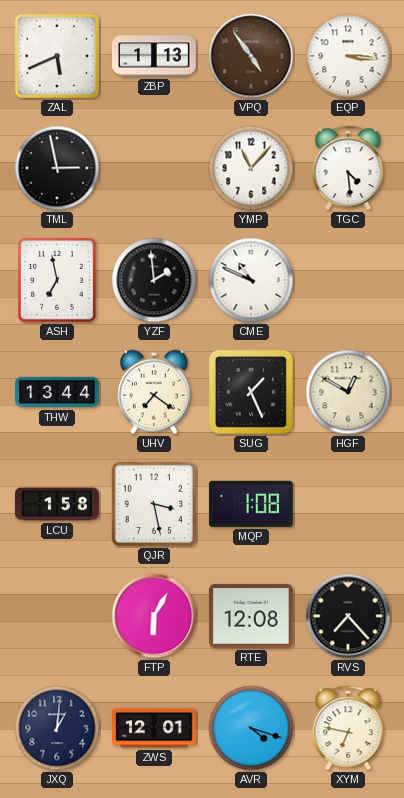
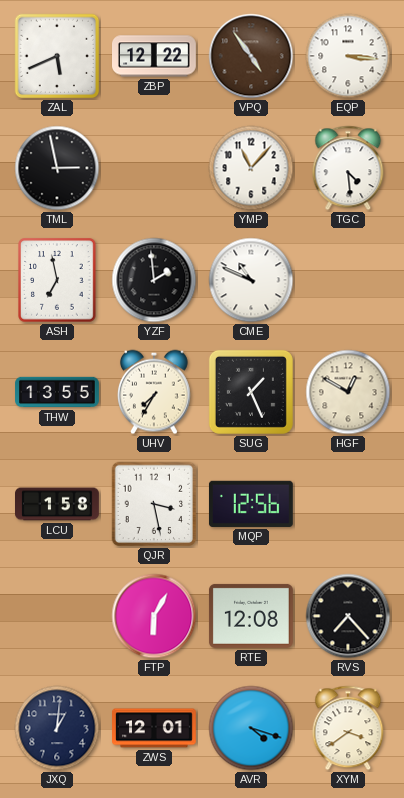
ZBP: 1:13 -> 12:22 (155, 56)
THW: 13:44 -> 13:55 (57, 392)
UHV: 7:21 -> 7:35 (154, 392)
MQP: 1:08 -> 12:56 (251, 504)
XYM: 6:47 -> 3:39 (348, 728)
